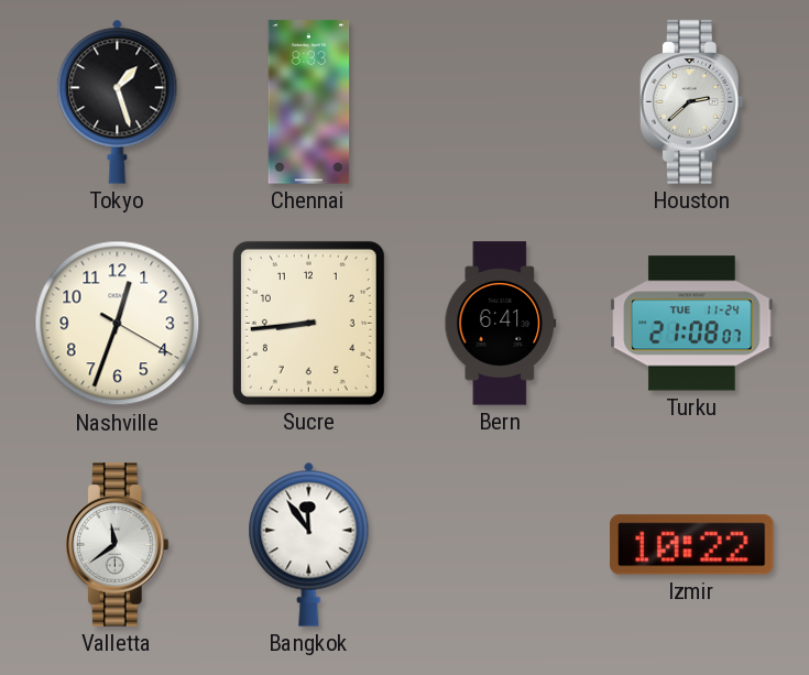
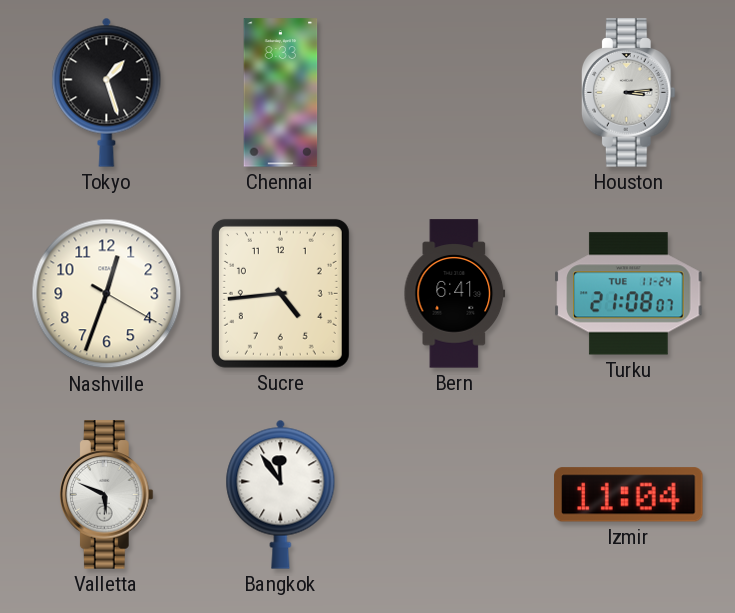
Houston: 2:38 -> 3:14 (628, 93)
Sucre: 8:44 -> 4:44 (280, 293)
Valletta: 11:39 -> 5:49 (106, 495)
Izmir: 10:22 -> 11:04 (629, 495)
